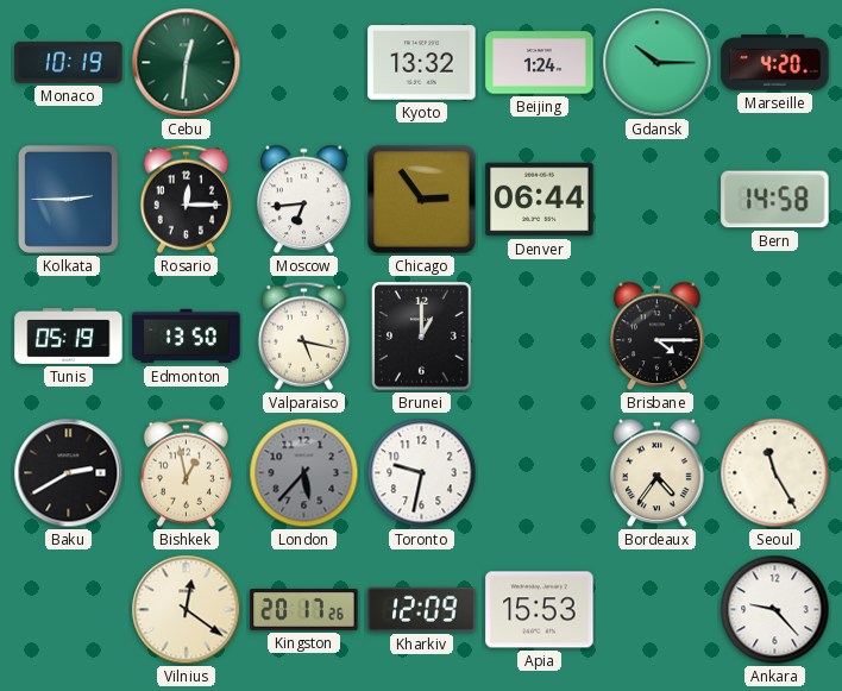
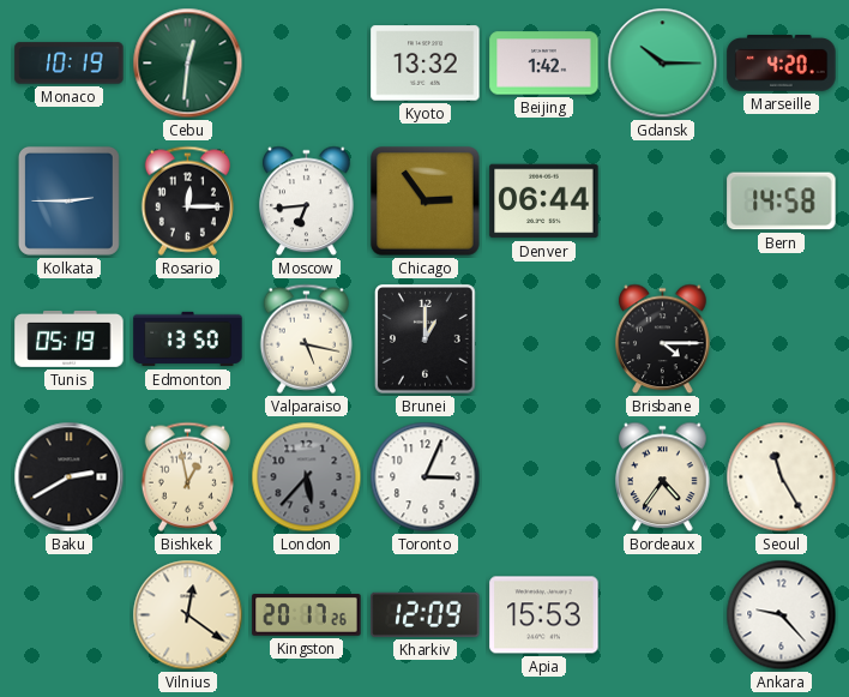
Beijing: 1:24 -> 1:42 (544, 64)
Toronto: 9:32 -> 3:04 (426, 477)
